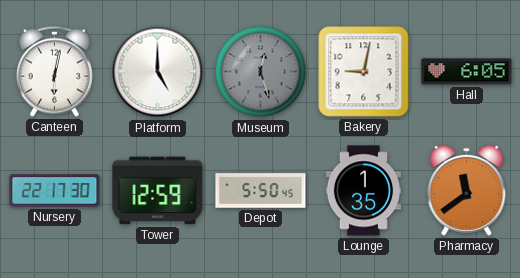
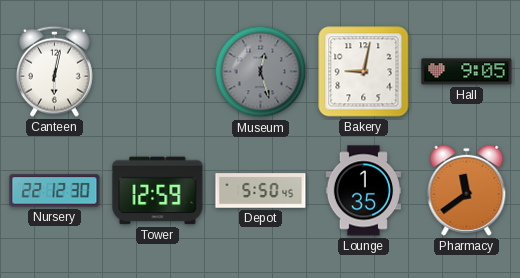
Platform: 5:00 -> none (158, 72)
Hall: 6:05 -> 9:05 (467, 72)
Nursery: 22:17 -> 22:12 (55, 191)
